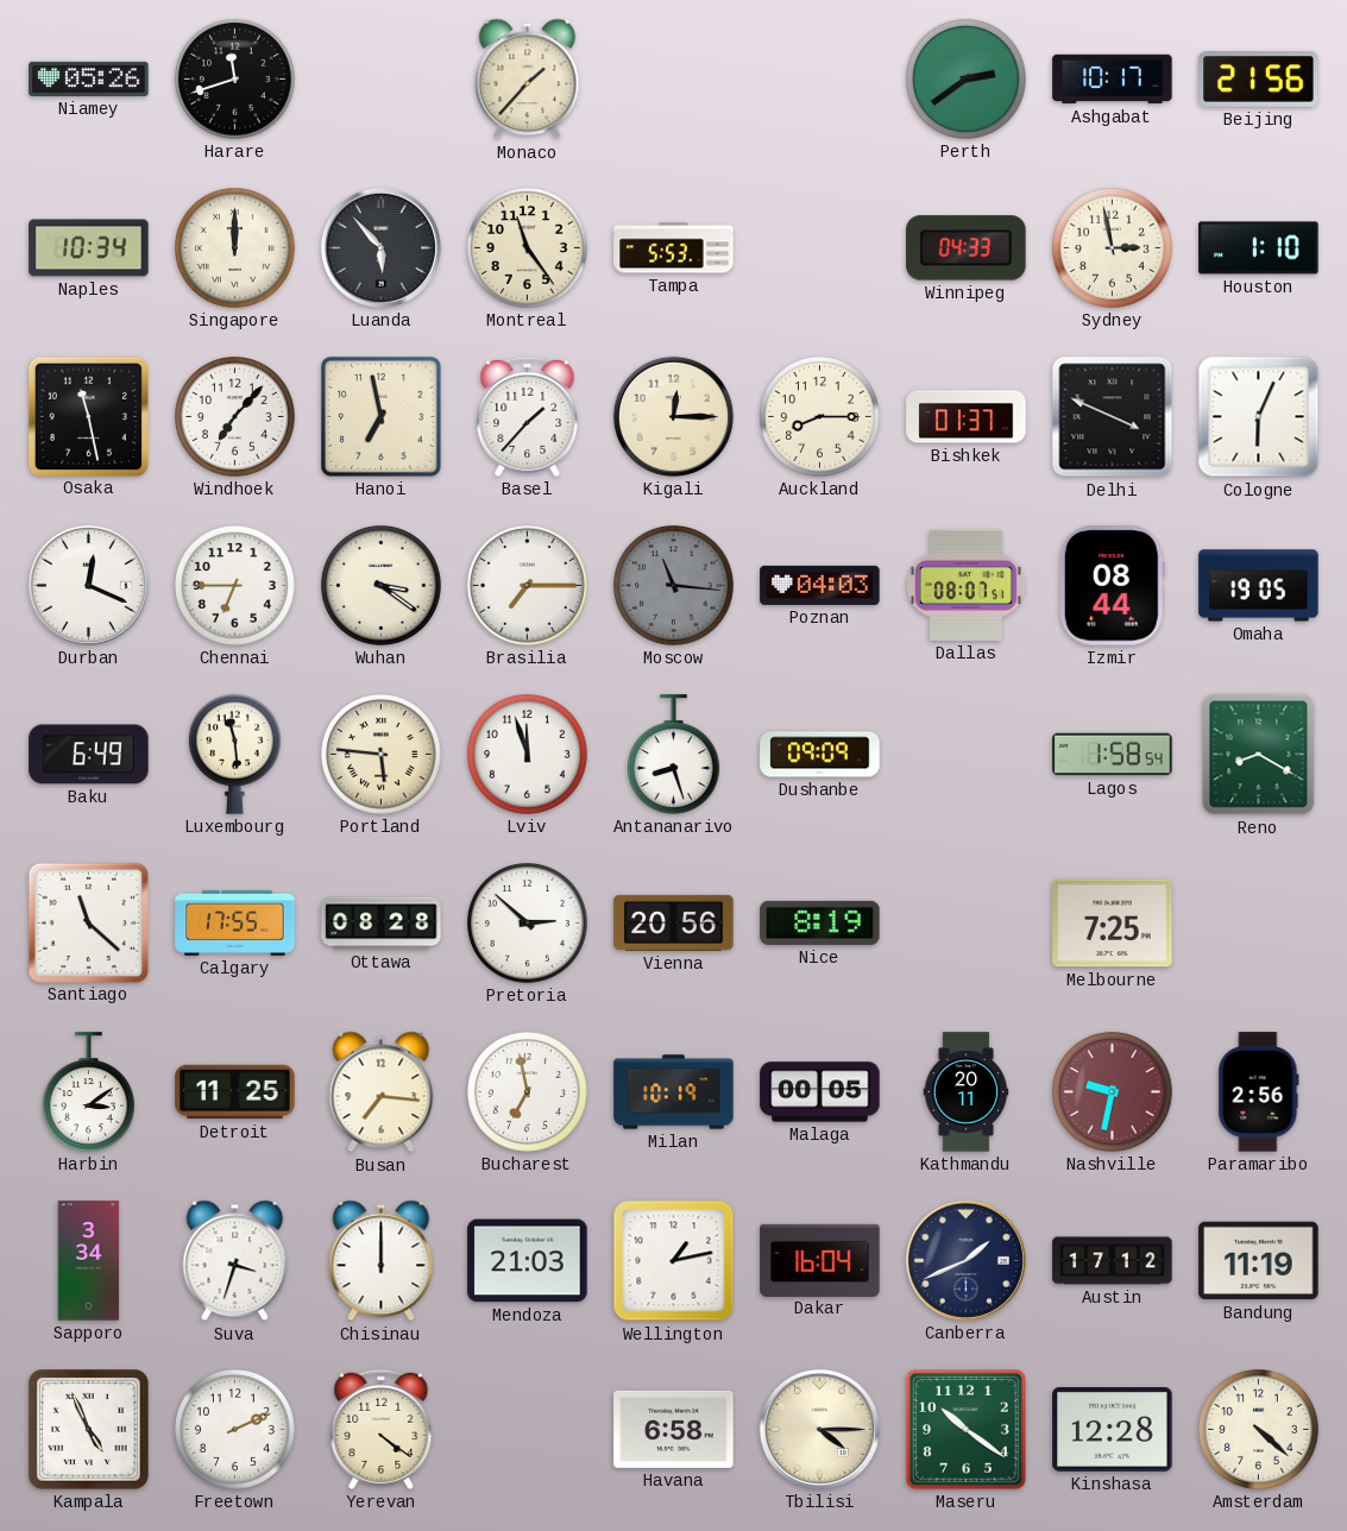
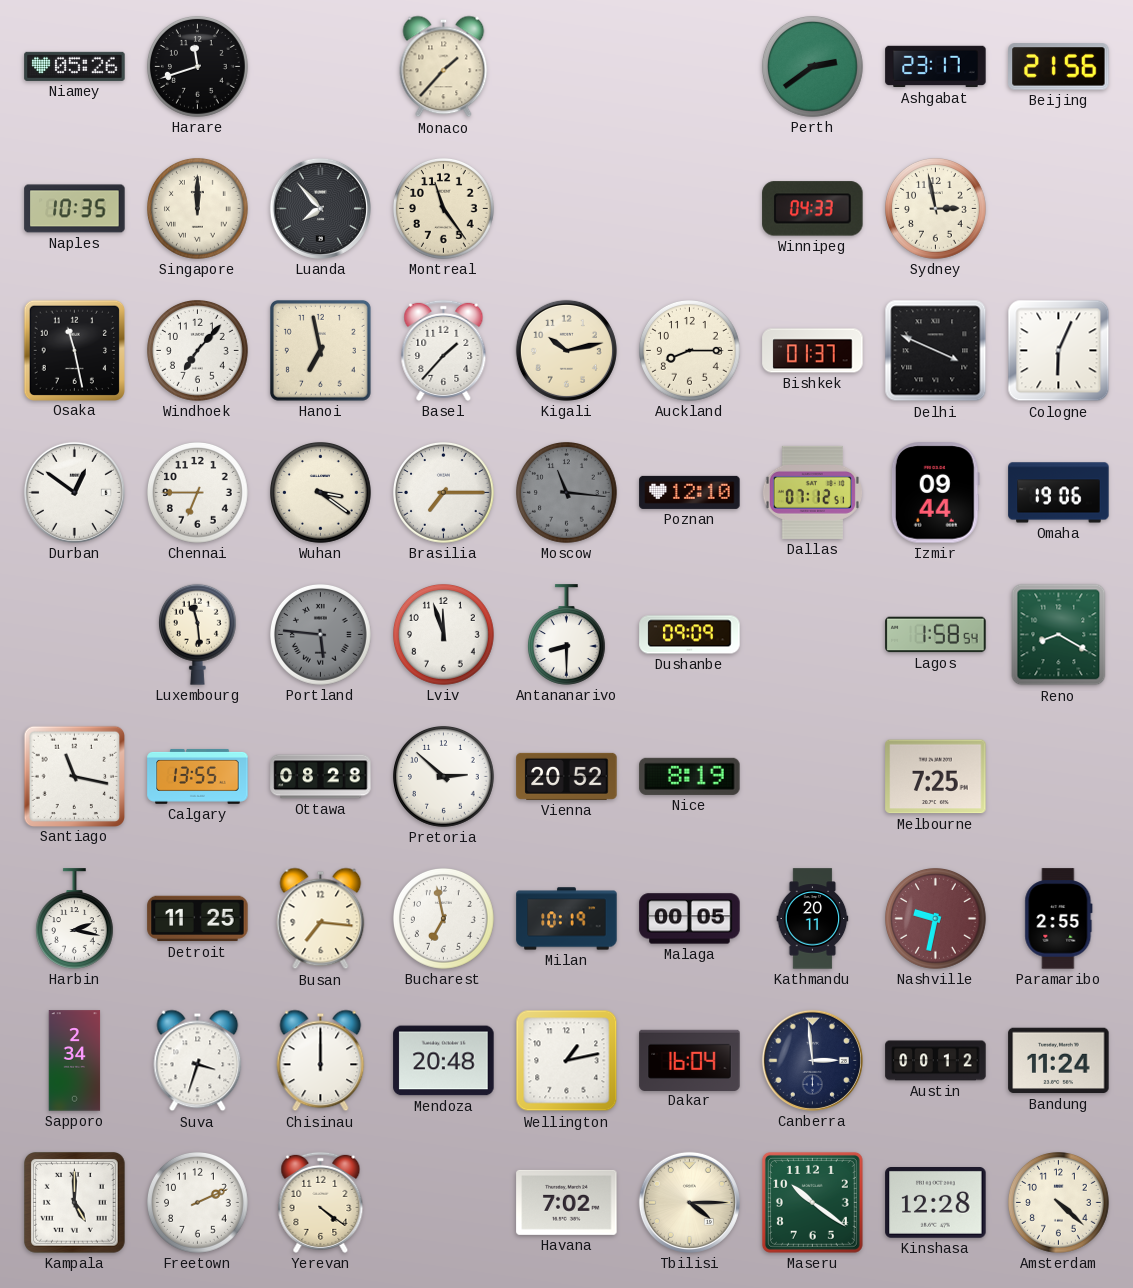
Ashgabat: 10:17 -> 23:17 (936, 67)
Naples: 10:34 -> 10:35 (75, 209)
Luanda: 5:53 -> 7:53 (320, 208)
Tampa: 5:53 -> none (674, 248)
Houston: 1:10 -> none (1259, 248)
Kigali: 12:15 -> 10:13 (566, 350)
Durban: 12:19 -> 12:51 (74, 492)
Poznan: 04:03 -> 12:10 (690, 492)
Dallas: 08:07 -> 07:12 (812, 492)
Izmir: 08:44 -> 09:44 (935, 493)
Omaha: 19:05 -> 19:06 (1059, 493)
Baku: 6:49 -> none (89, 755)
Portland dial: cream -> grey (321, 635)
Antananarivo: 8:27 -> 8:30 (566, 635)
Santiago: 11:22 -> 11:17 (74, 776)
Calgary: 17:55 -> 13:55 (198, 776)
Vienna: 20:56 -> 20:52 (567, 776)
Harbin: 3:09 -> 2:17 (74, 919)
Paramaribo: 2:56 -> 2:55 (1059, 919)
Sapporo: 3:34 -> 2:34 (75, 1061)
Mendoza: 21:03 -> 20:48 (444, 1061)
Canberra: 1:41 -> 2:59 (812, 1060)
Austin: 17:12 -> 00:12 (936, 1061)
Bandung: 11:19 -> 11:24 (1059, 1061)
Kampala: 4:56 -> 5:00 (75, 1203)
Havana: 6:58 -> 7:02 (567, 1202)
